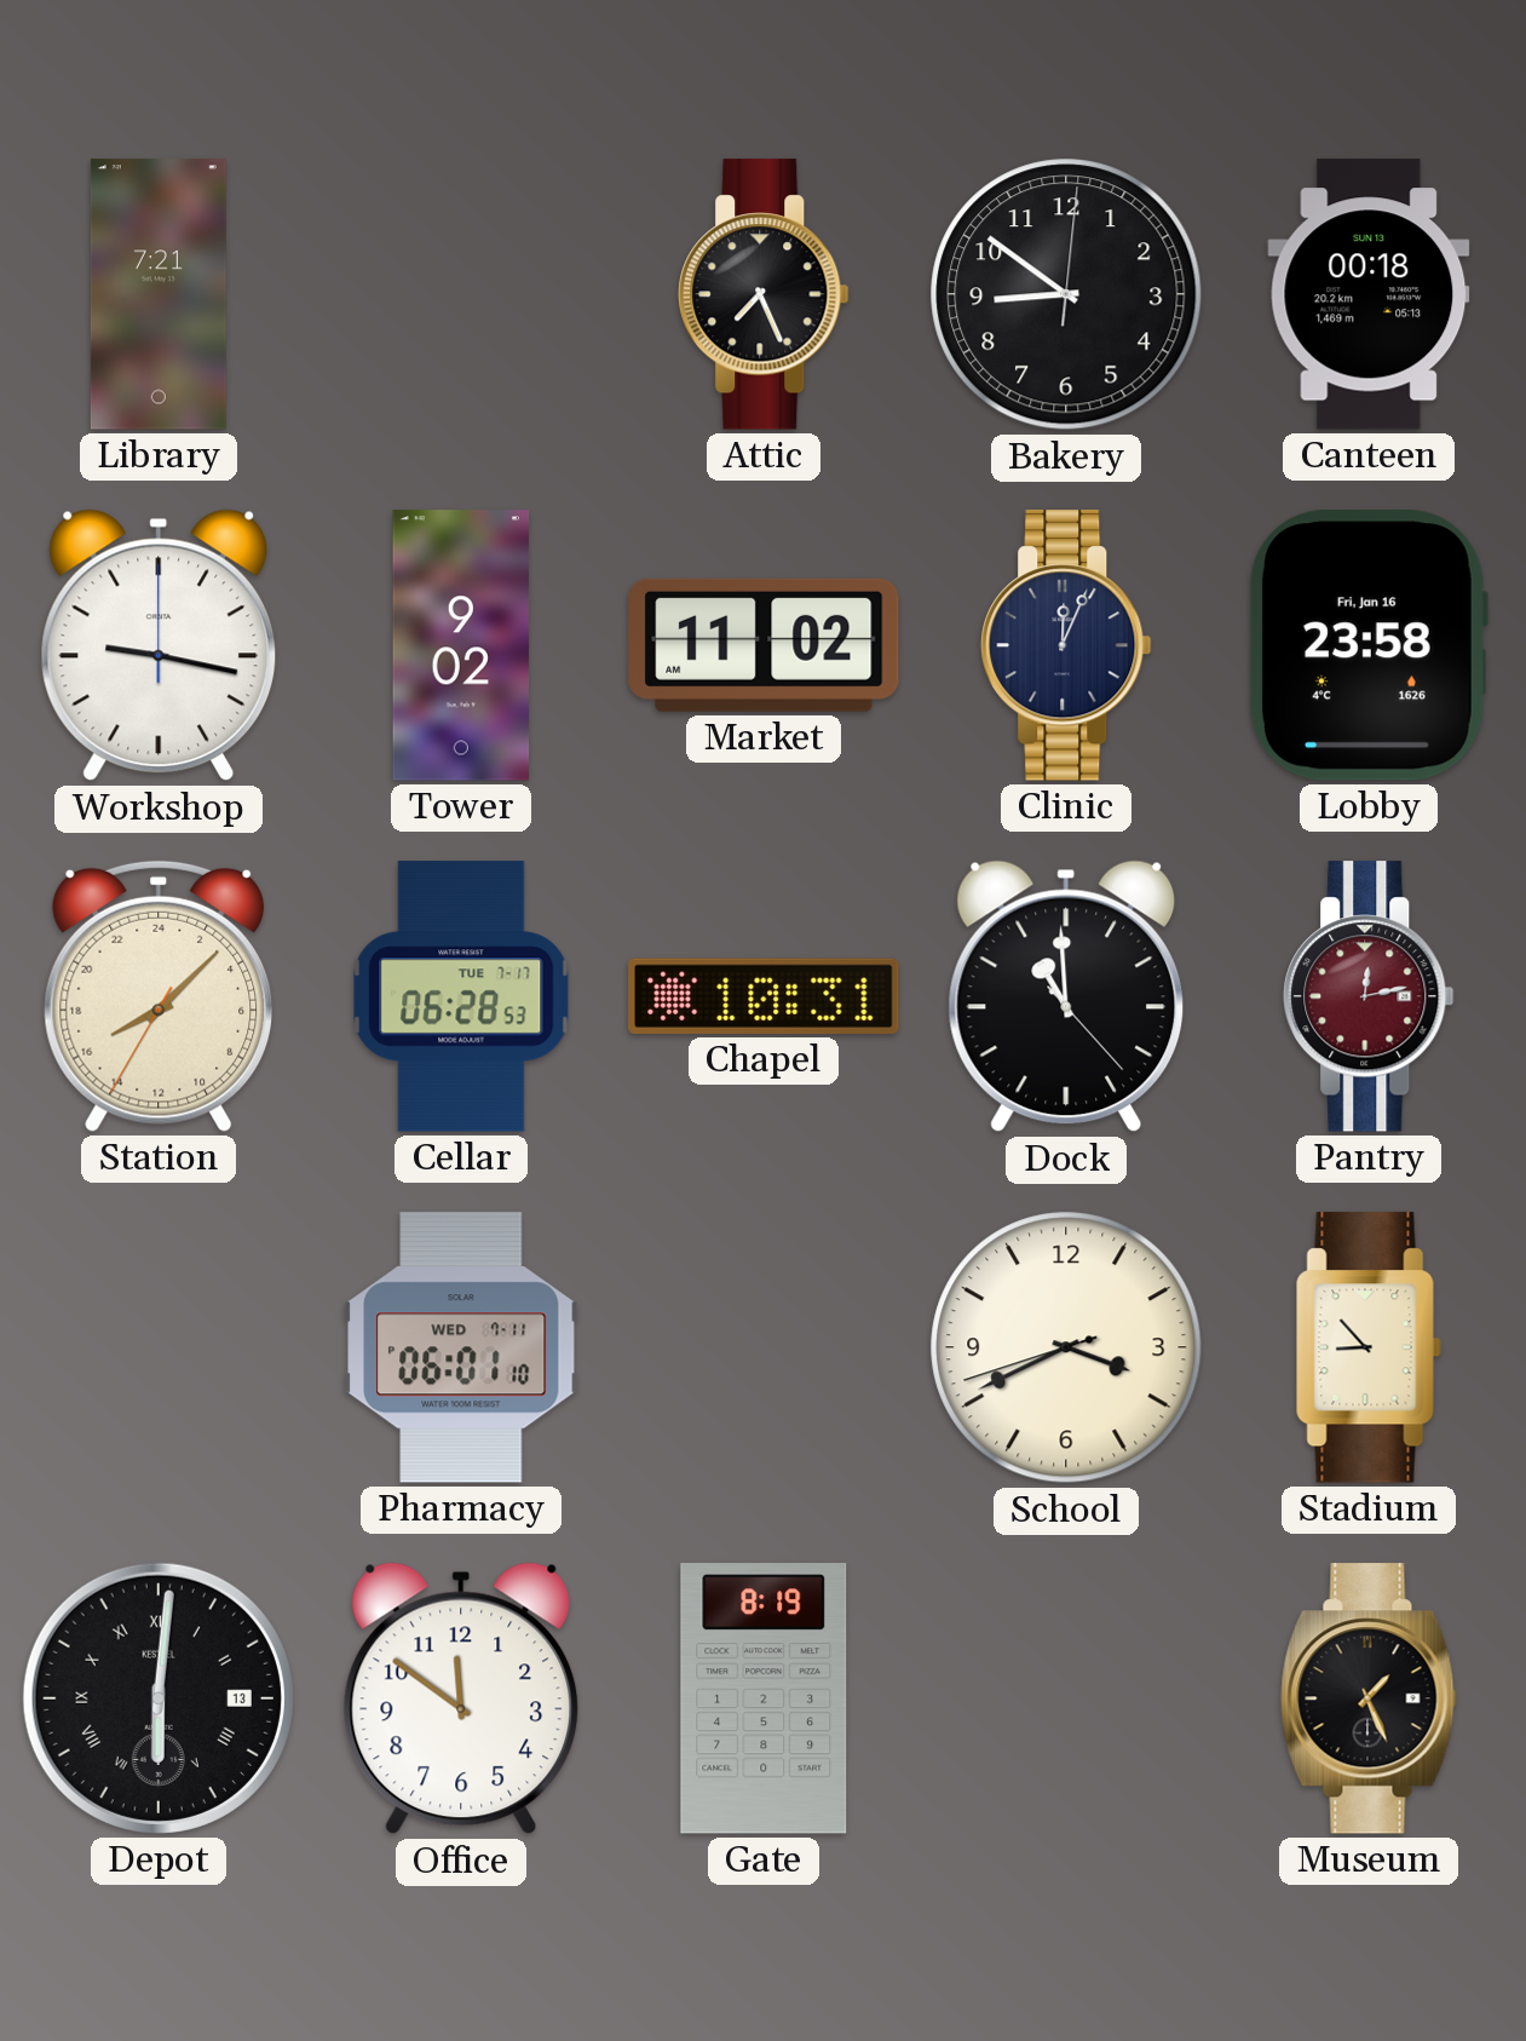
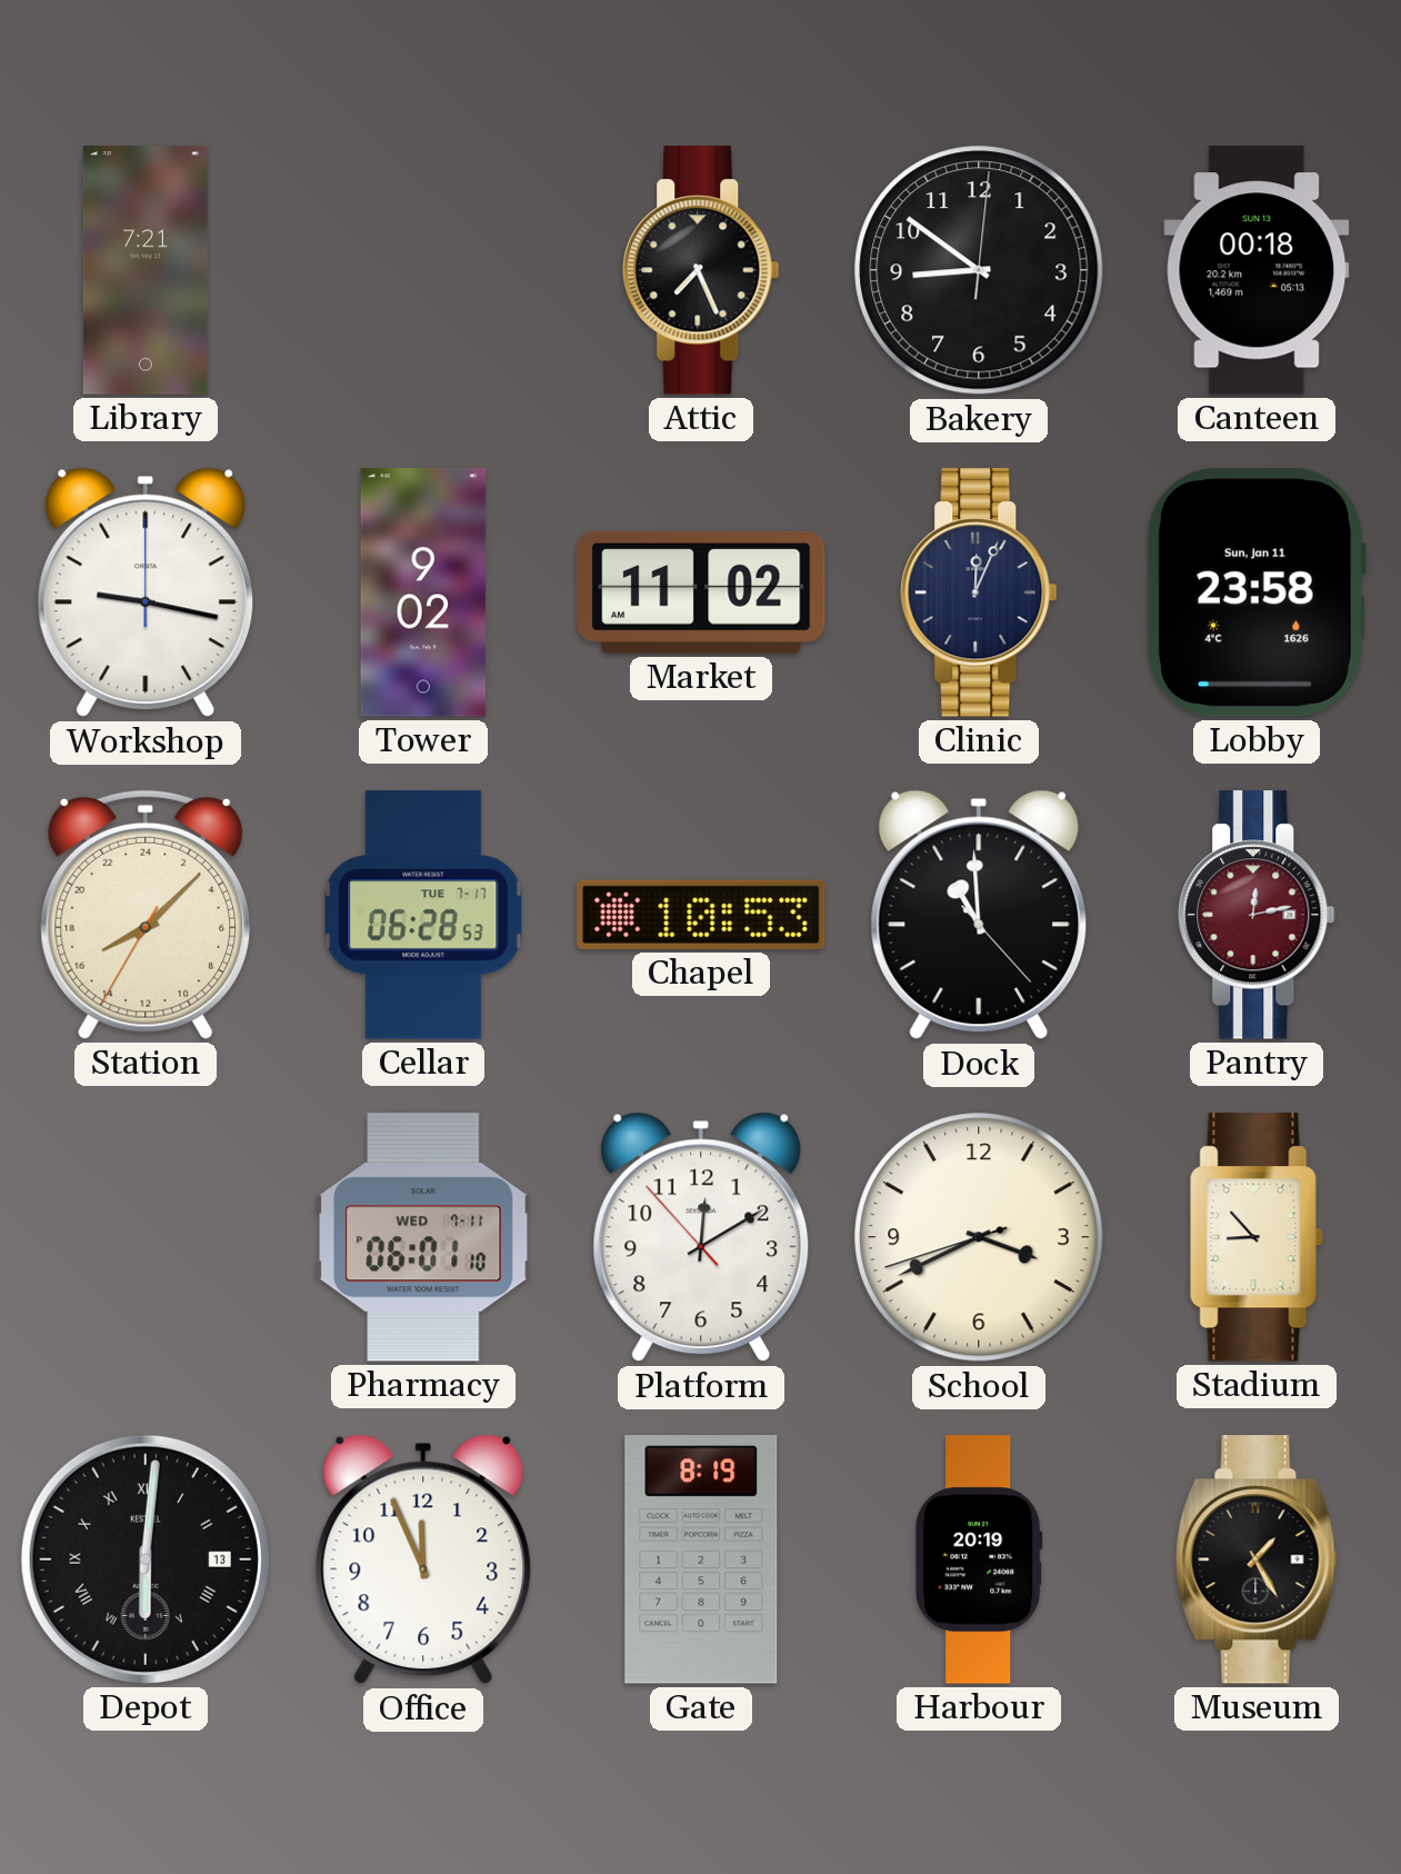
Lobby date: Fri, Jan 16 -> Sun, Jan 11 (1255, 594)
Chapel: 10:31 -> 10:53 (701, 915)
Platform: none -> 12:09 (701, 1237)
Office: 11:51 -> 11:56 (423, 1559)
Harbour: none -> 20:19 (980, 1559)
Museum: 1:26 -> 1:25 (1257, 1559)
